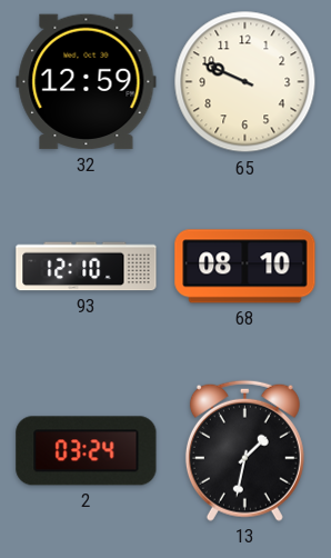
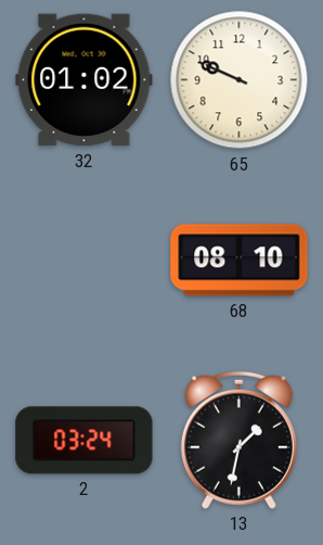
32: 12:59 -> 01:02 (85, 80)
93: 12:10 -> none (87, 267)
